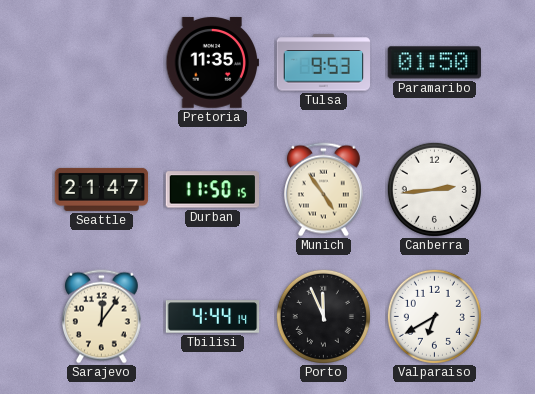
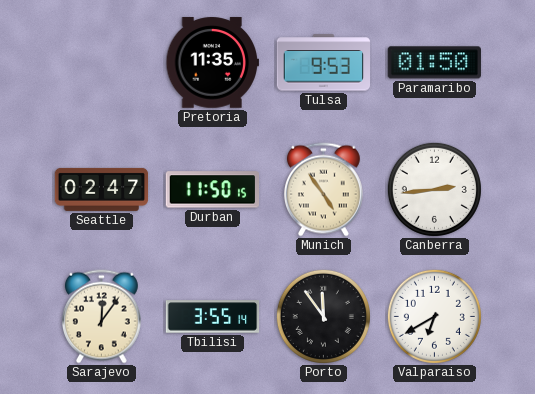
Seattle: 21:47 -> 02:47 (102, 189)
Tbilisi: 4:44 -> 3:55 (213, 317)
Porto: 11:56 -> 11:54 (323, 316)
